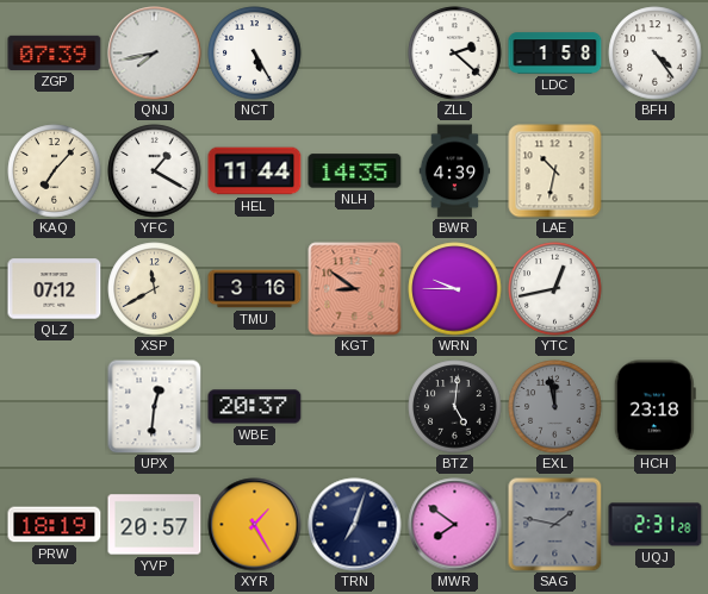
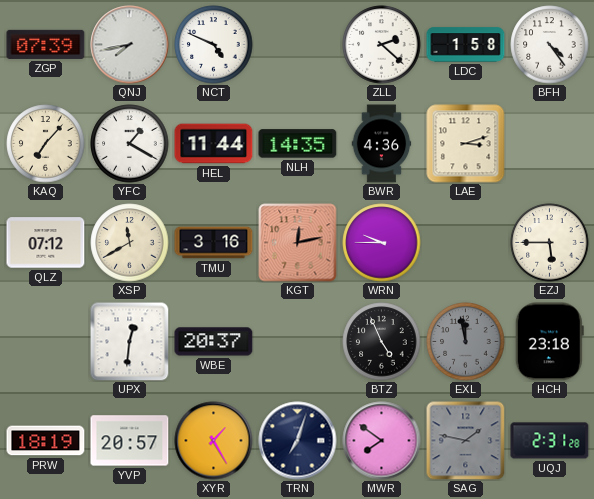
NCT: 5:25 -> 4:49 (214, 45)
BWR: 4:39 -> 4:36 (382, 144)
LAE: 10:32 -> 3:12 (466, 144)
KGT: 8:51 -> 12:13 (298, 243)
YTC: 12:43 -> none (555, 289)
EZJ: none -> 5:45 (550, 243)
BTZ: 5:01 -> 4:56 (382, 342)
